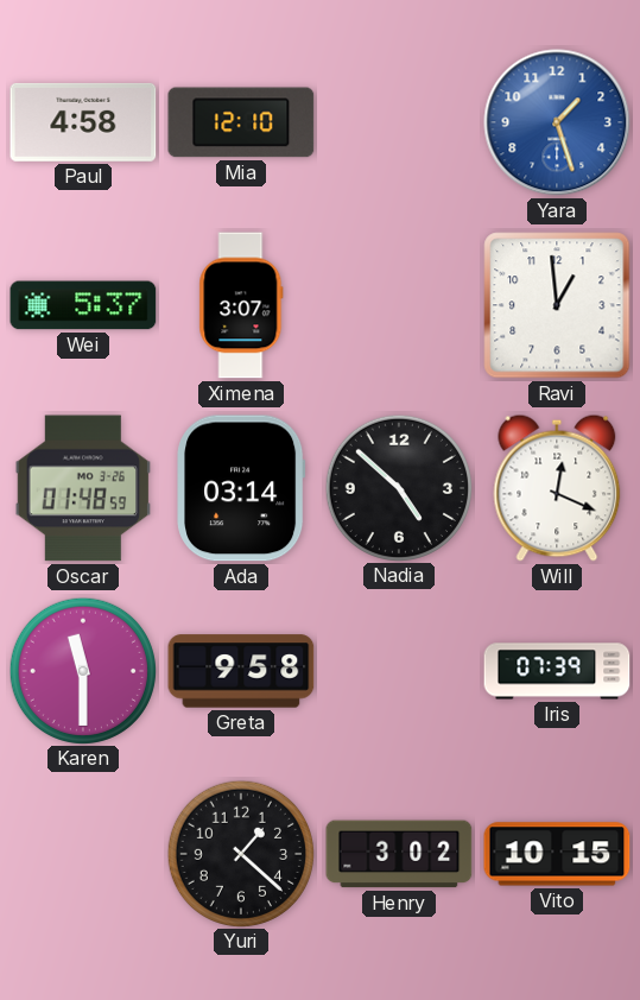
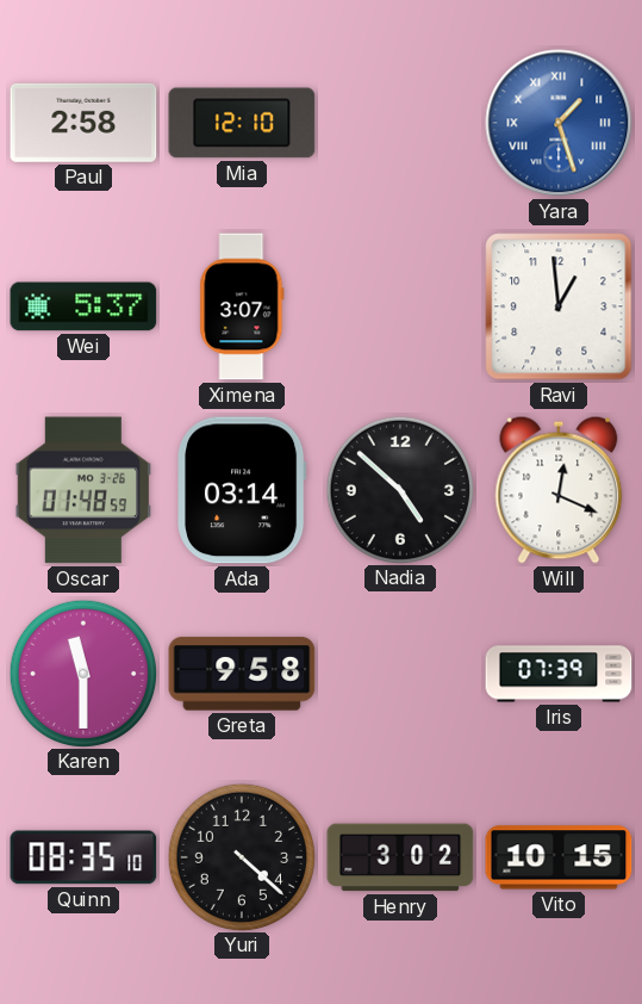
Paul: 4:58 -> 2:58 (83, 123)
Yara numerals: Arabic -> Roman (559, 123)
Quinn: none -> 08:35 (83, 857)
Yuri: 1:22 -> 4:22 (241, 856)
